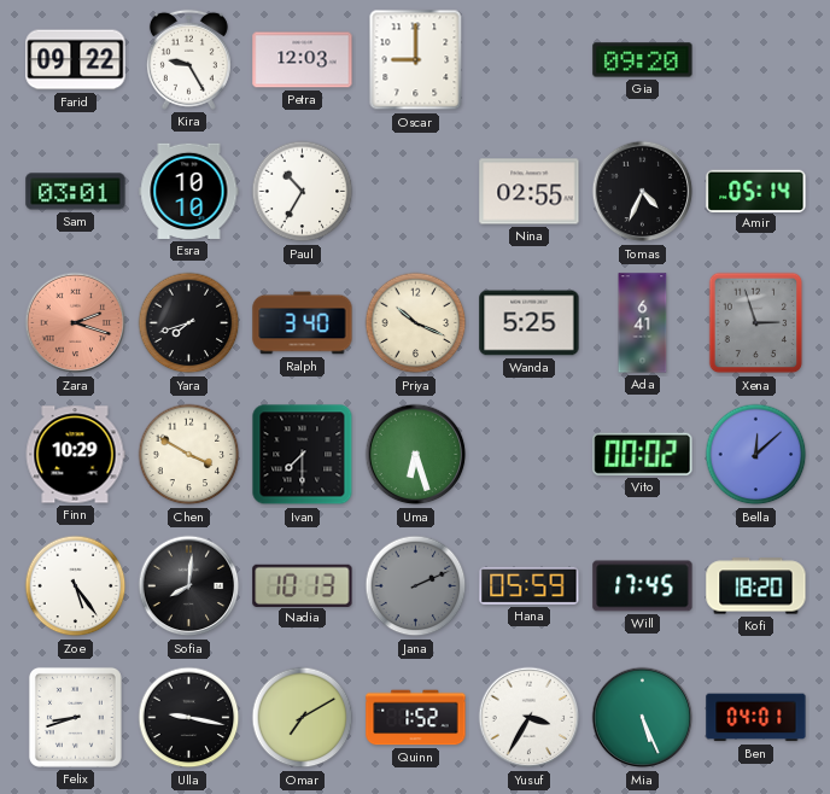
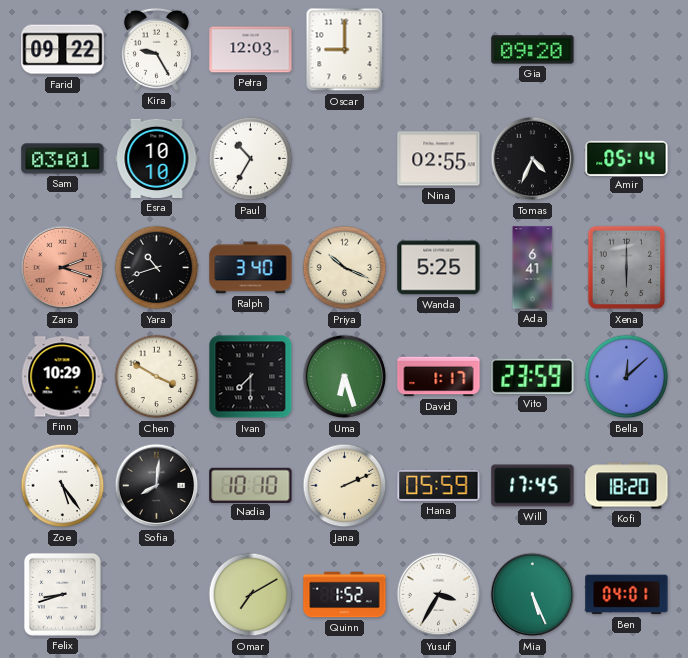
Yara: 7:42 -> 10:42 (157, 268)
Xena: 2:57 -> 6:00 (627, 268)
David: none -> 1:17 (439, 377)
Vito: 00:02 -> 23:59 (533, 376)
Nadia: 10:13 -> 10:10 (251, 485)
Jana dial: grey -> cream (345, 486)
Ulla: 9:17 -> none (189, 718)
